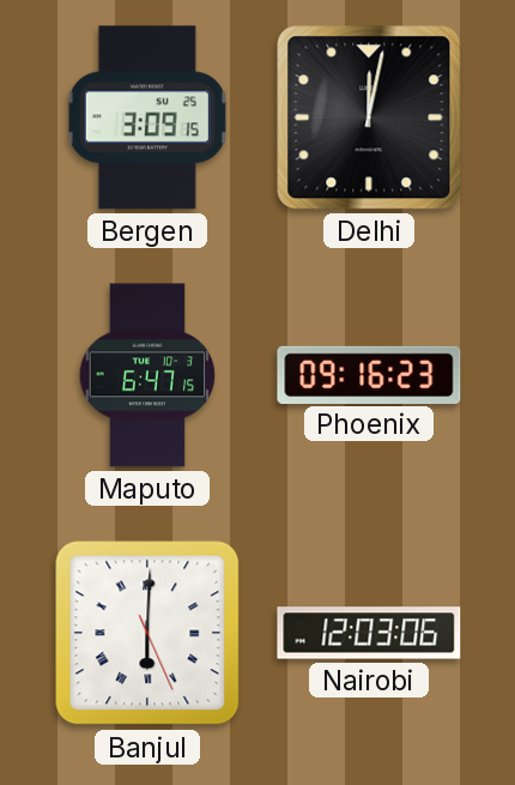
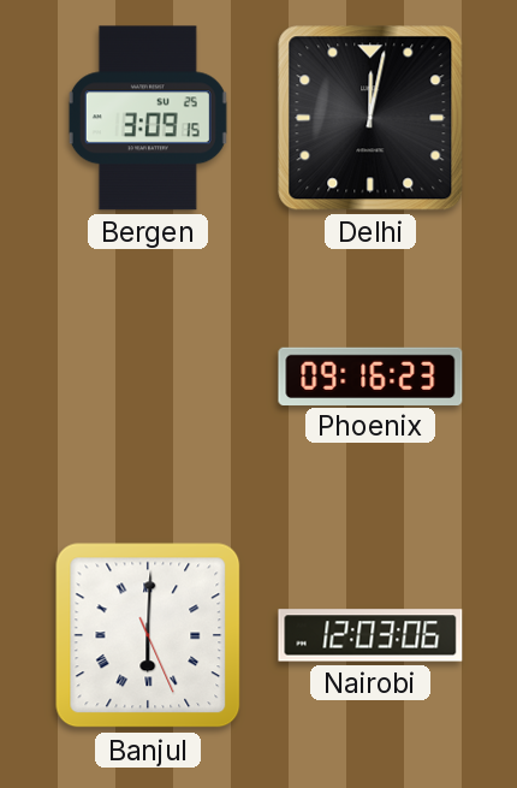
Maputo: 6:47 -> none (147, 375)
